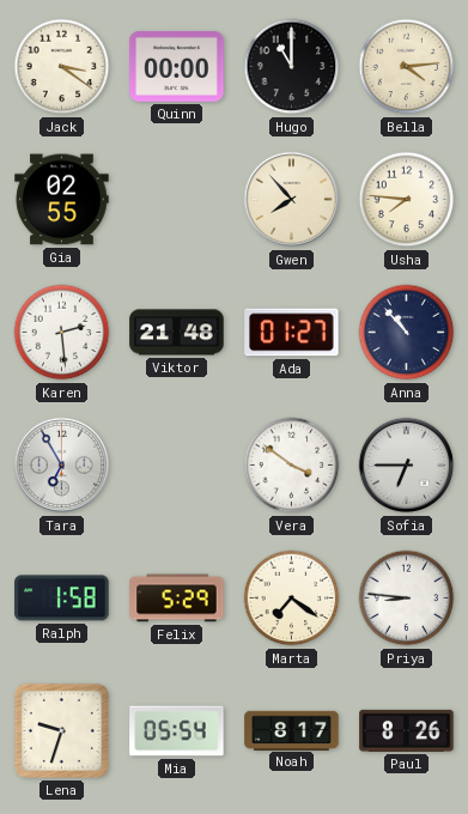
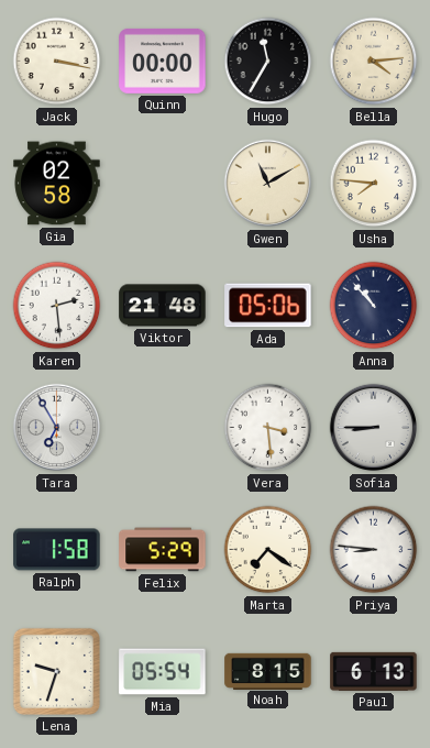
Jack: 3:21 -> 3:17 (57, 62)
Hugo: 11:00 -> 11:35 (268, 62)
Gia: 02:55 -> 02:58 (57, 184)
Gwen: 7:53 -> 11:10 (268, 184)
Ada: 01:27 -> 05:06 (268, 306)
Vera: 3:51 -> 3:29 (268, 428)
Sofia: 6:45 -> 8:45 (374, 428)
Noah: 8:17 -> 8:15 (268, 671)
Paul: 8:26 -> 6:13 (374, 671)
